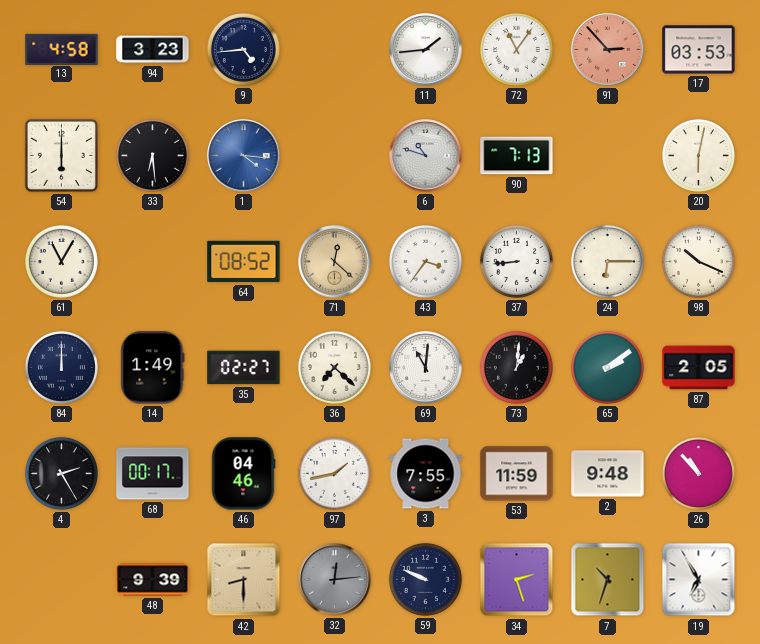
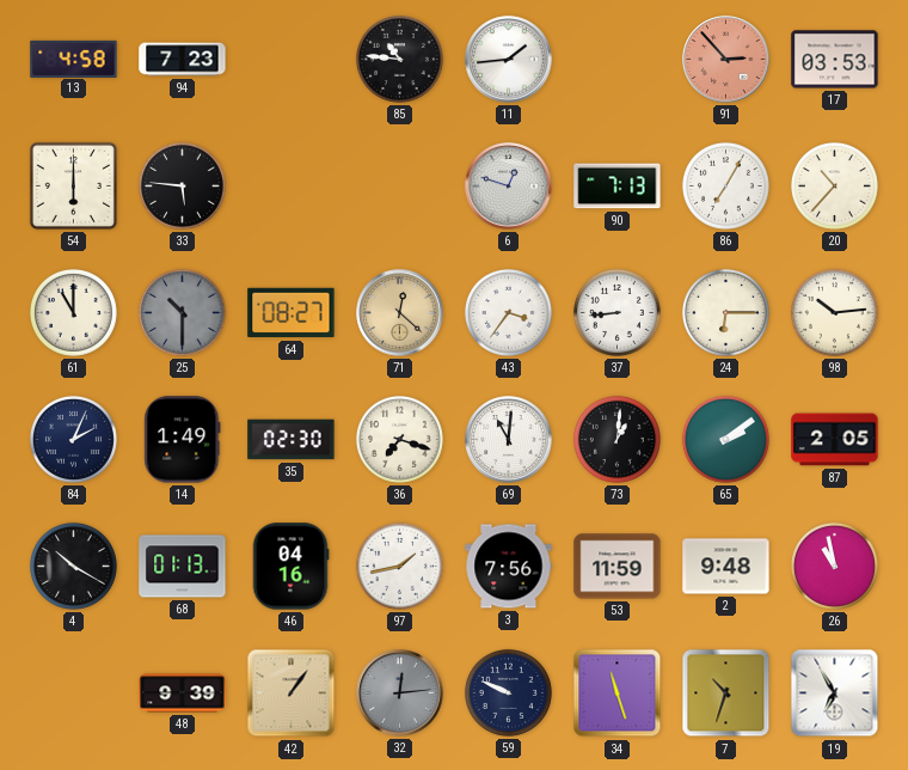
94: 3:23 -> 7:23 (183, 60)
9: 4:44 -> none (243, 49)
85: none -> 10:46 (399, 59)
72: 11:06 -> none (516, 49)
33: 6:29 -> 5:46 (182, 185)
1: 4:16 -> none (244, 156)
6: 10:48 -> 12:48 (509, 187)
86: none -> 7:05 (725, 185)
20: 6:02 -> 10:37 (834, 185)
61: 11:05 -> 11:00 (73, 312)
25: none -> 10:30 (182, 312)
64: 08:52 -> 08:27 (292, 313)
98: 10:19 -> 10:14 (834, 312)
84: 12:00 -> 2:04 (73, 439)
35: 02:27 -> 02:30 (292, 440)
36: 7:22 -> 7:18 (399, 439)
4: 2:25 -> 10:20 (73, 566)
68: 00:17 -> 01:13 (183, 567)
46: 04:46 -> 04:16 (290, 567)
3: 7:55 -> 7:56 (509, 567)
26: 10:53 -> 10:58 (834, 566)
42: 8:30 -> 1:06 (292, 693)
34: 2:27 -> 11:27 (618, 693)
